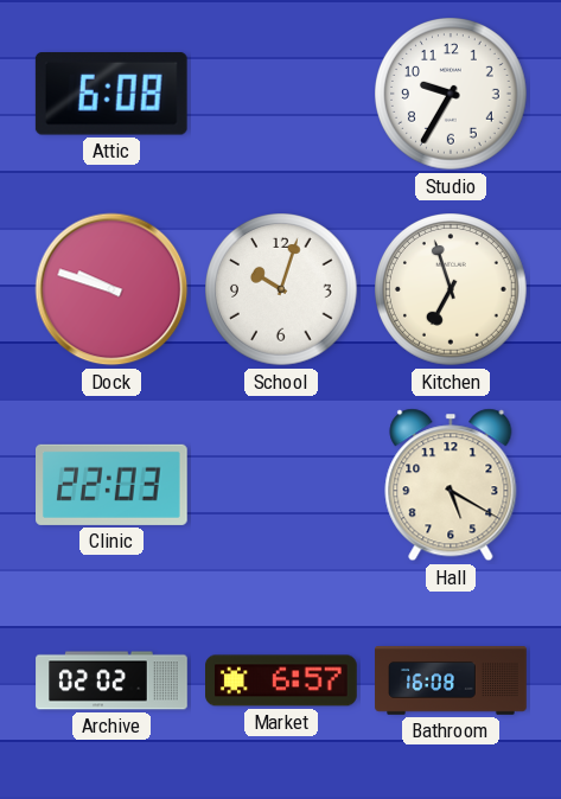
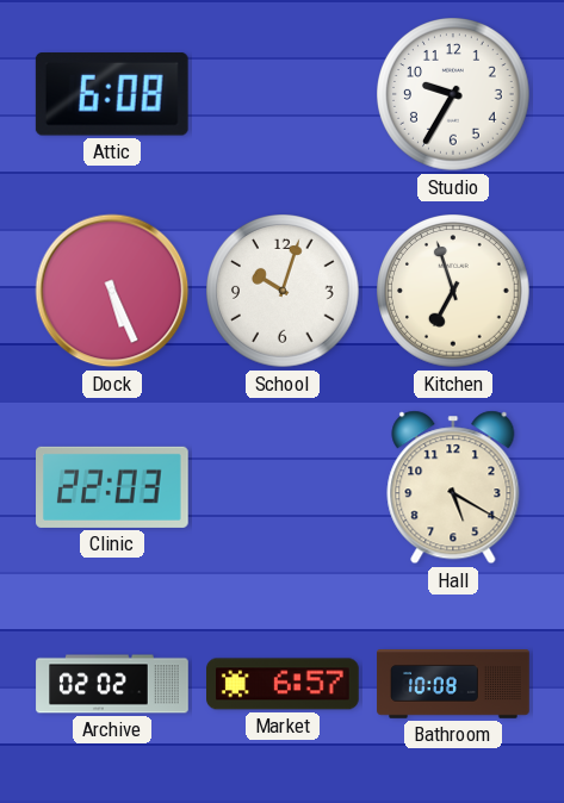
Dock: 9:48 -> 5:26 (112, 291)
Bathroom: 16:08 -> 10:08 (453, 685)
